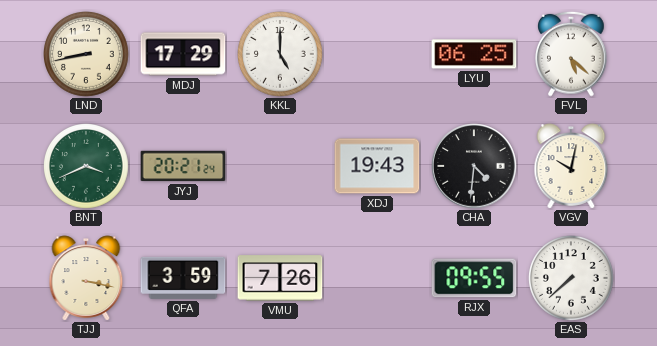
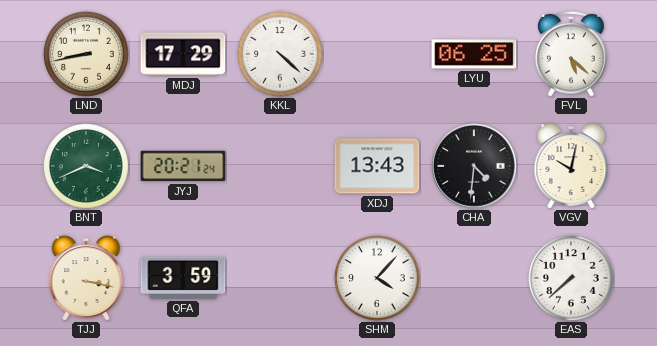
KKL: 5:00 -> 4:22 (281, 55)
XDJ: 19:43 -> 13:43 (377, 166)
VMU: 7:26 -> none (280, 278)
SHM: none -> 4:07 (378, 279)
RJX: 09:55 -> none (474, 278)
